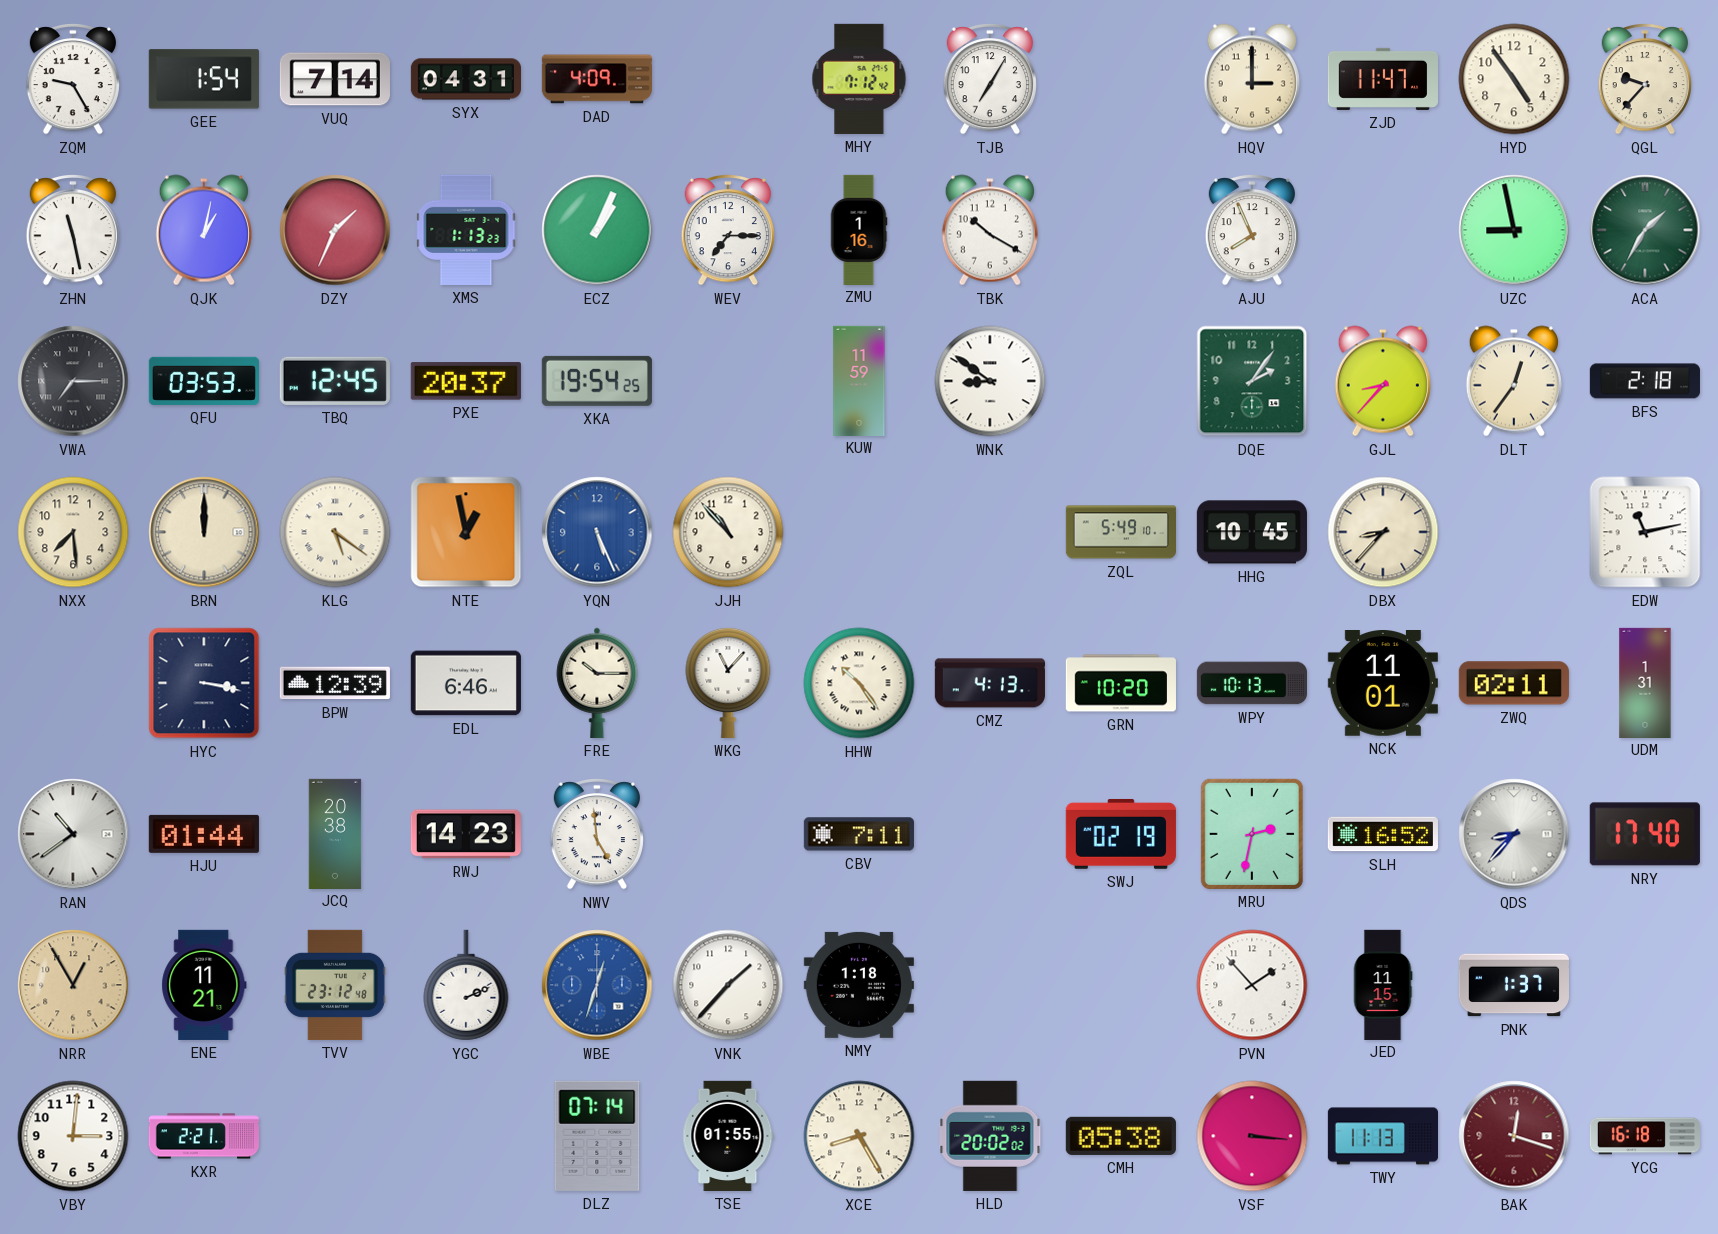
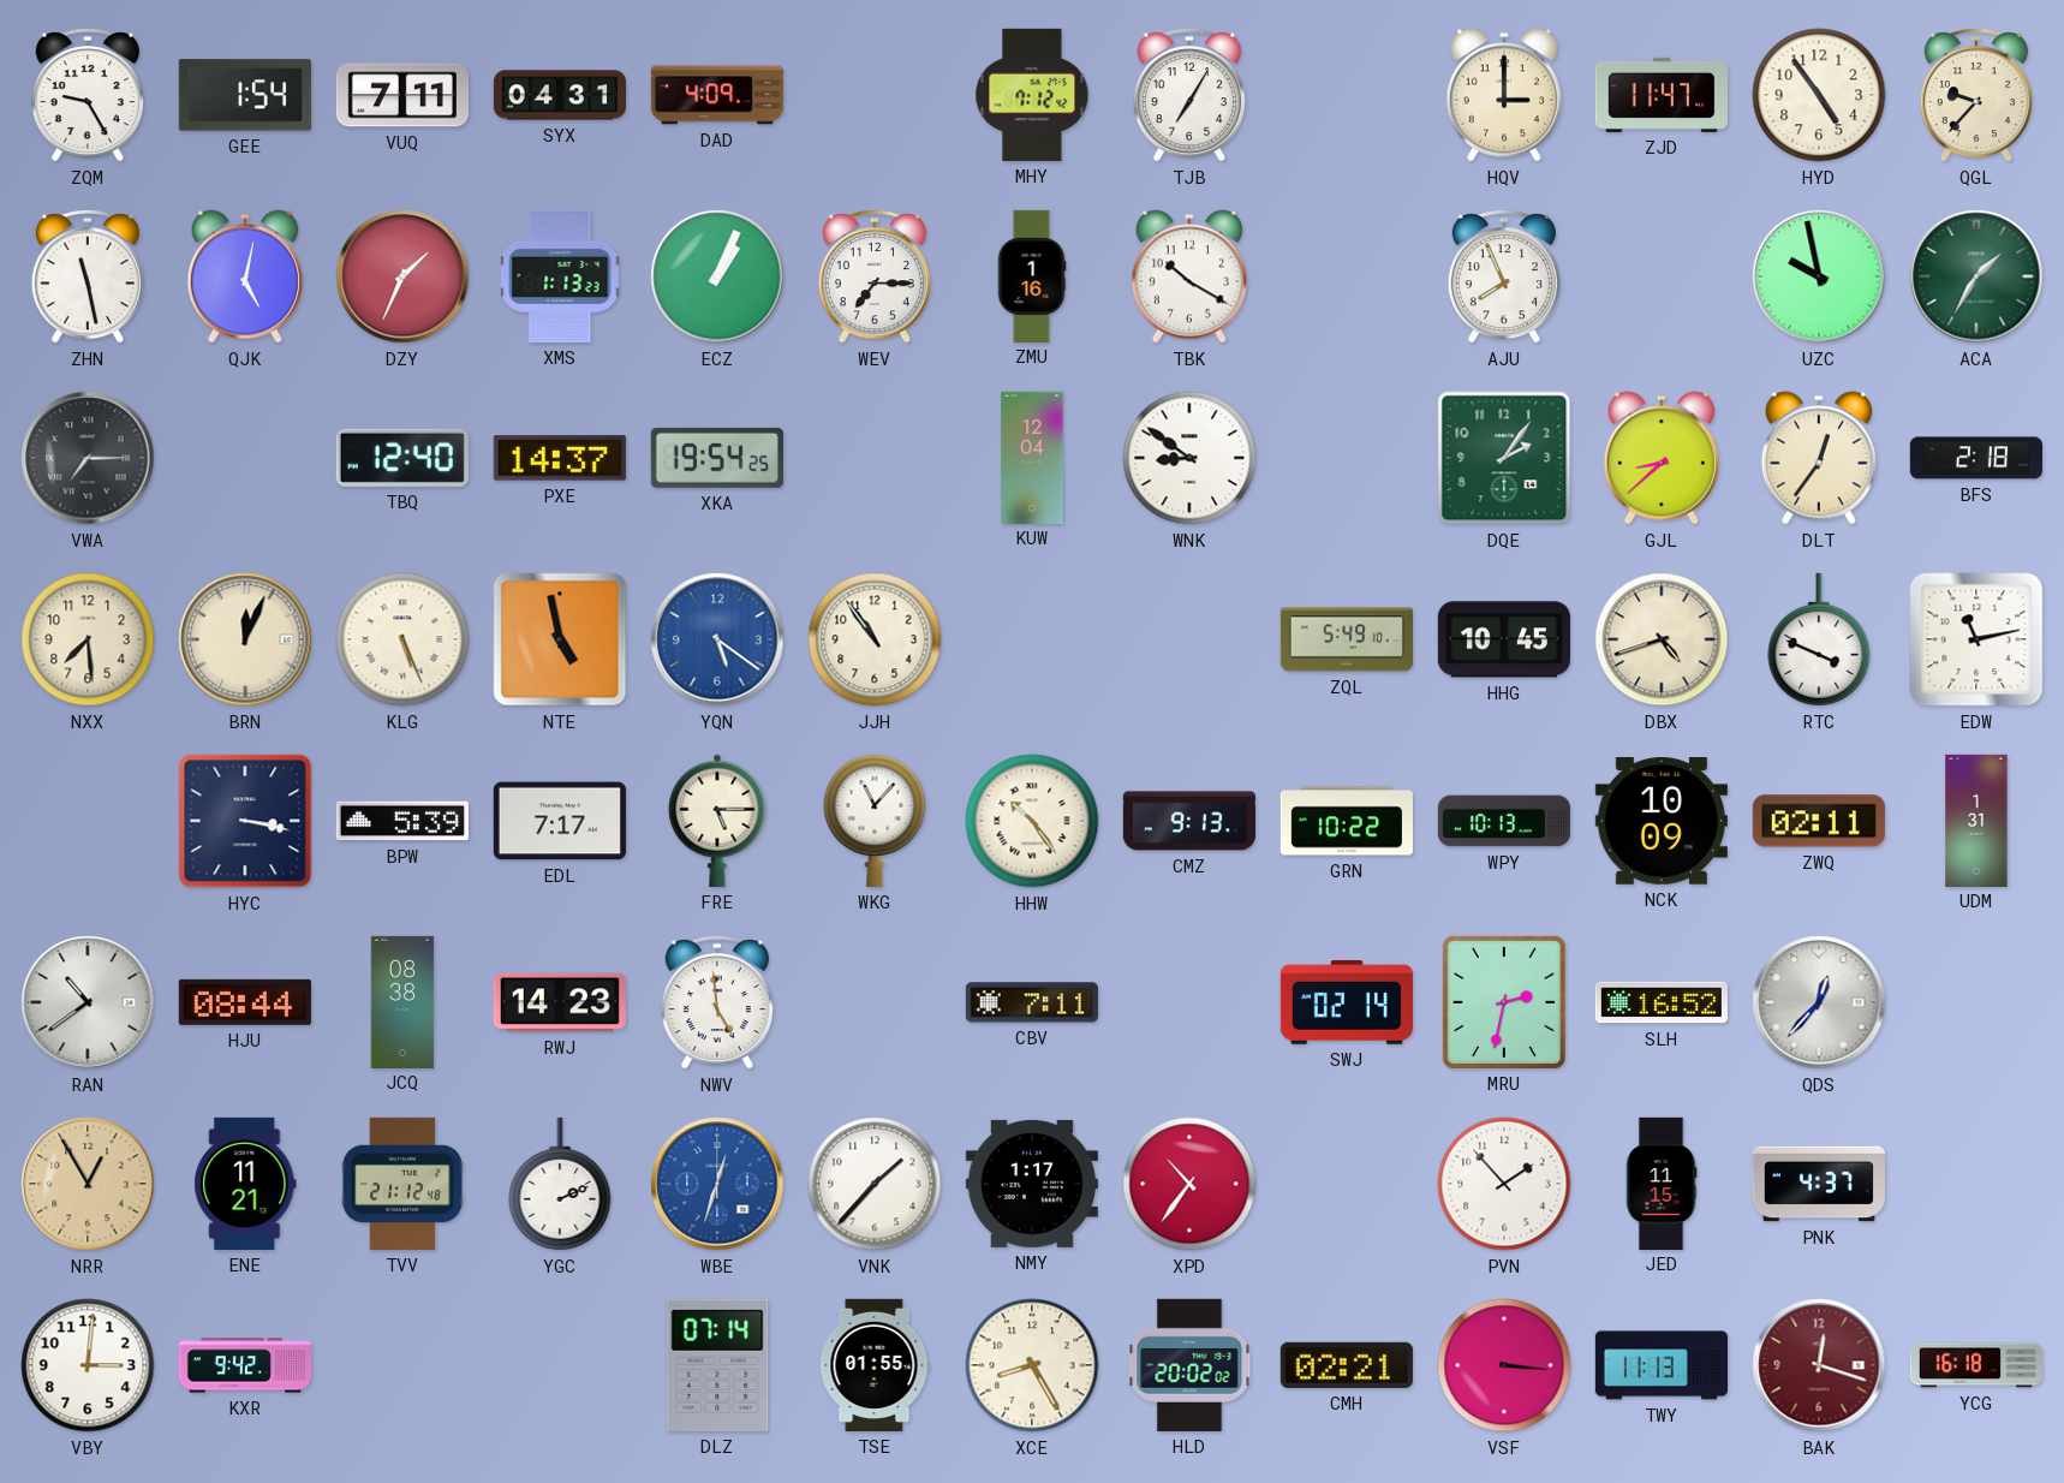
VUQ: 7:14 -> 7:11 (402, 95)
QJK: 1:02 -> 5:02 (245, 276)
UZC: 8:58 -> 9:58 (1819, 276)
QFU: 03:53 -> none (204, 381)
TBQ: 12:45 -> 12:40 (402, 458)
PXE: 20:37 -> 14:37 (560, 458)
KUW: 11:59 -> 12:04 (1032, 457)
GJL: 8:37 -> 8:38 (1662, 458)
BRN: 12:00 -> 12:04 (245, 639)
KLG: 5:21 -> 5:26 (402, 639)
NTE: 12:58 -> 4:58 (560, 639)
YQN: 5:26 -> 5:21 (717, 639)
JJH: 10:53 -> 10:54 (875, 639)
DBX: 8:37 -> 4:42 (1662, 639)
RTC: none -> 3:49 (1819, 639)
BPW: 12:39 -> 5:39 (402, 821)
EDL: 6:46 -> 7:17 (560, 821)
FRE: 10:15 -> 5:15 (717, 821)
CMZ: 4:13 -> 9:13 (1189, 821)
GRN: 10:20 -> 10:22 (1347, 821)
NCK: 11:01 -> 10:09 (1662, 822)
HJU: 01:44 -> 08:44 (245, 1002)
JCQ: 20:38 -> 08:38 (402, 1001)
SWJ: 02:19 -> 02:14 (1347, 1002)
QDS: 8:37 -> 12:37 (1819, 1002)
NRY: 17:40 -> none (1645, 834)
TVV: 23:12 -> 21:12 (402, 1184)
NMY: 1:18 -> 1:17 (1032, 1184)
XPD: none -> 10:36 (1189, 1184)
PNK: 1:37 -> 4:37 (1819, 1184)
KXR: 2:21 -> 9:42 (245, 1365)
CMH: 05:38 -> 02:21 (1347, 1365)
